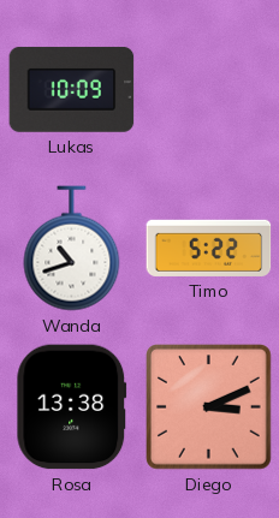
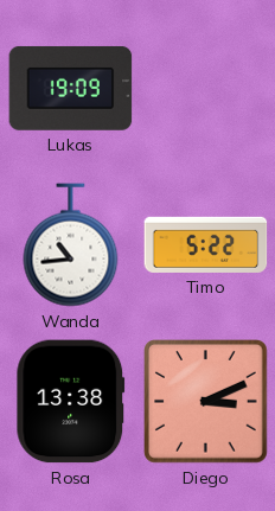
Lukas: 10:09 -> 19:09 (71, 88)
Wanda: 10:42 -> 10:44 (71, 245)
